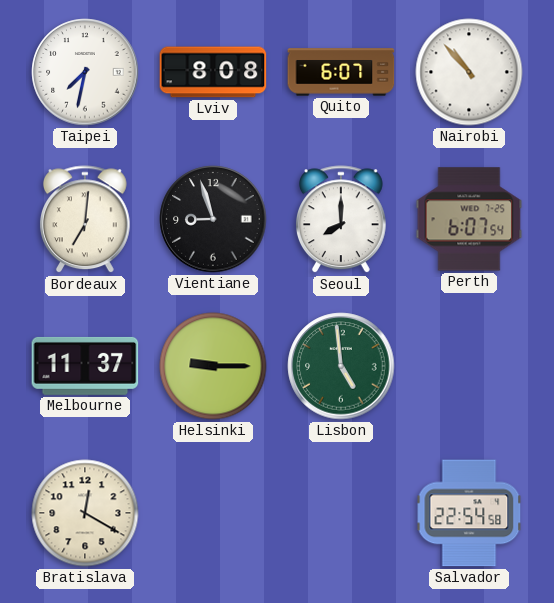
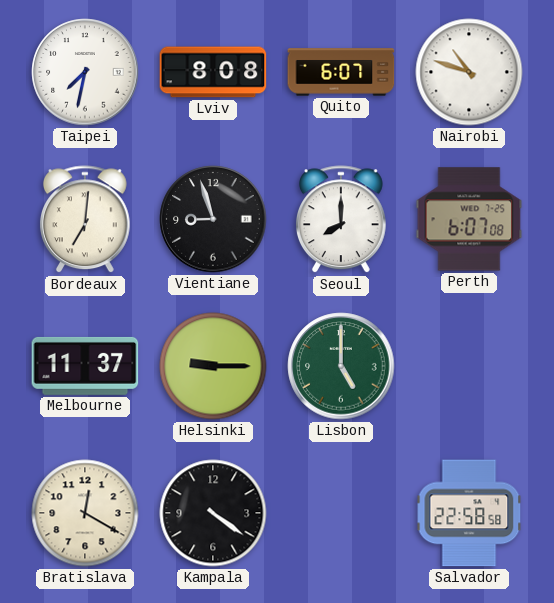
Nairobi: 10:53 -> 10:48 (469, 72)
Perth: 6:07:54 -> 6:07:08 (469, 219)
Lisbon: 4:59 -> 5:00 (341, 366)
Kampala: none -> 4:21 (213, 513)
Salvador: 22:54 -> 22:58 (469, 513)
